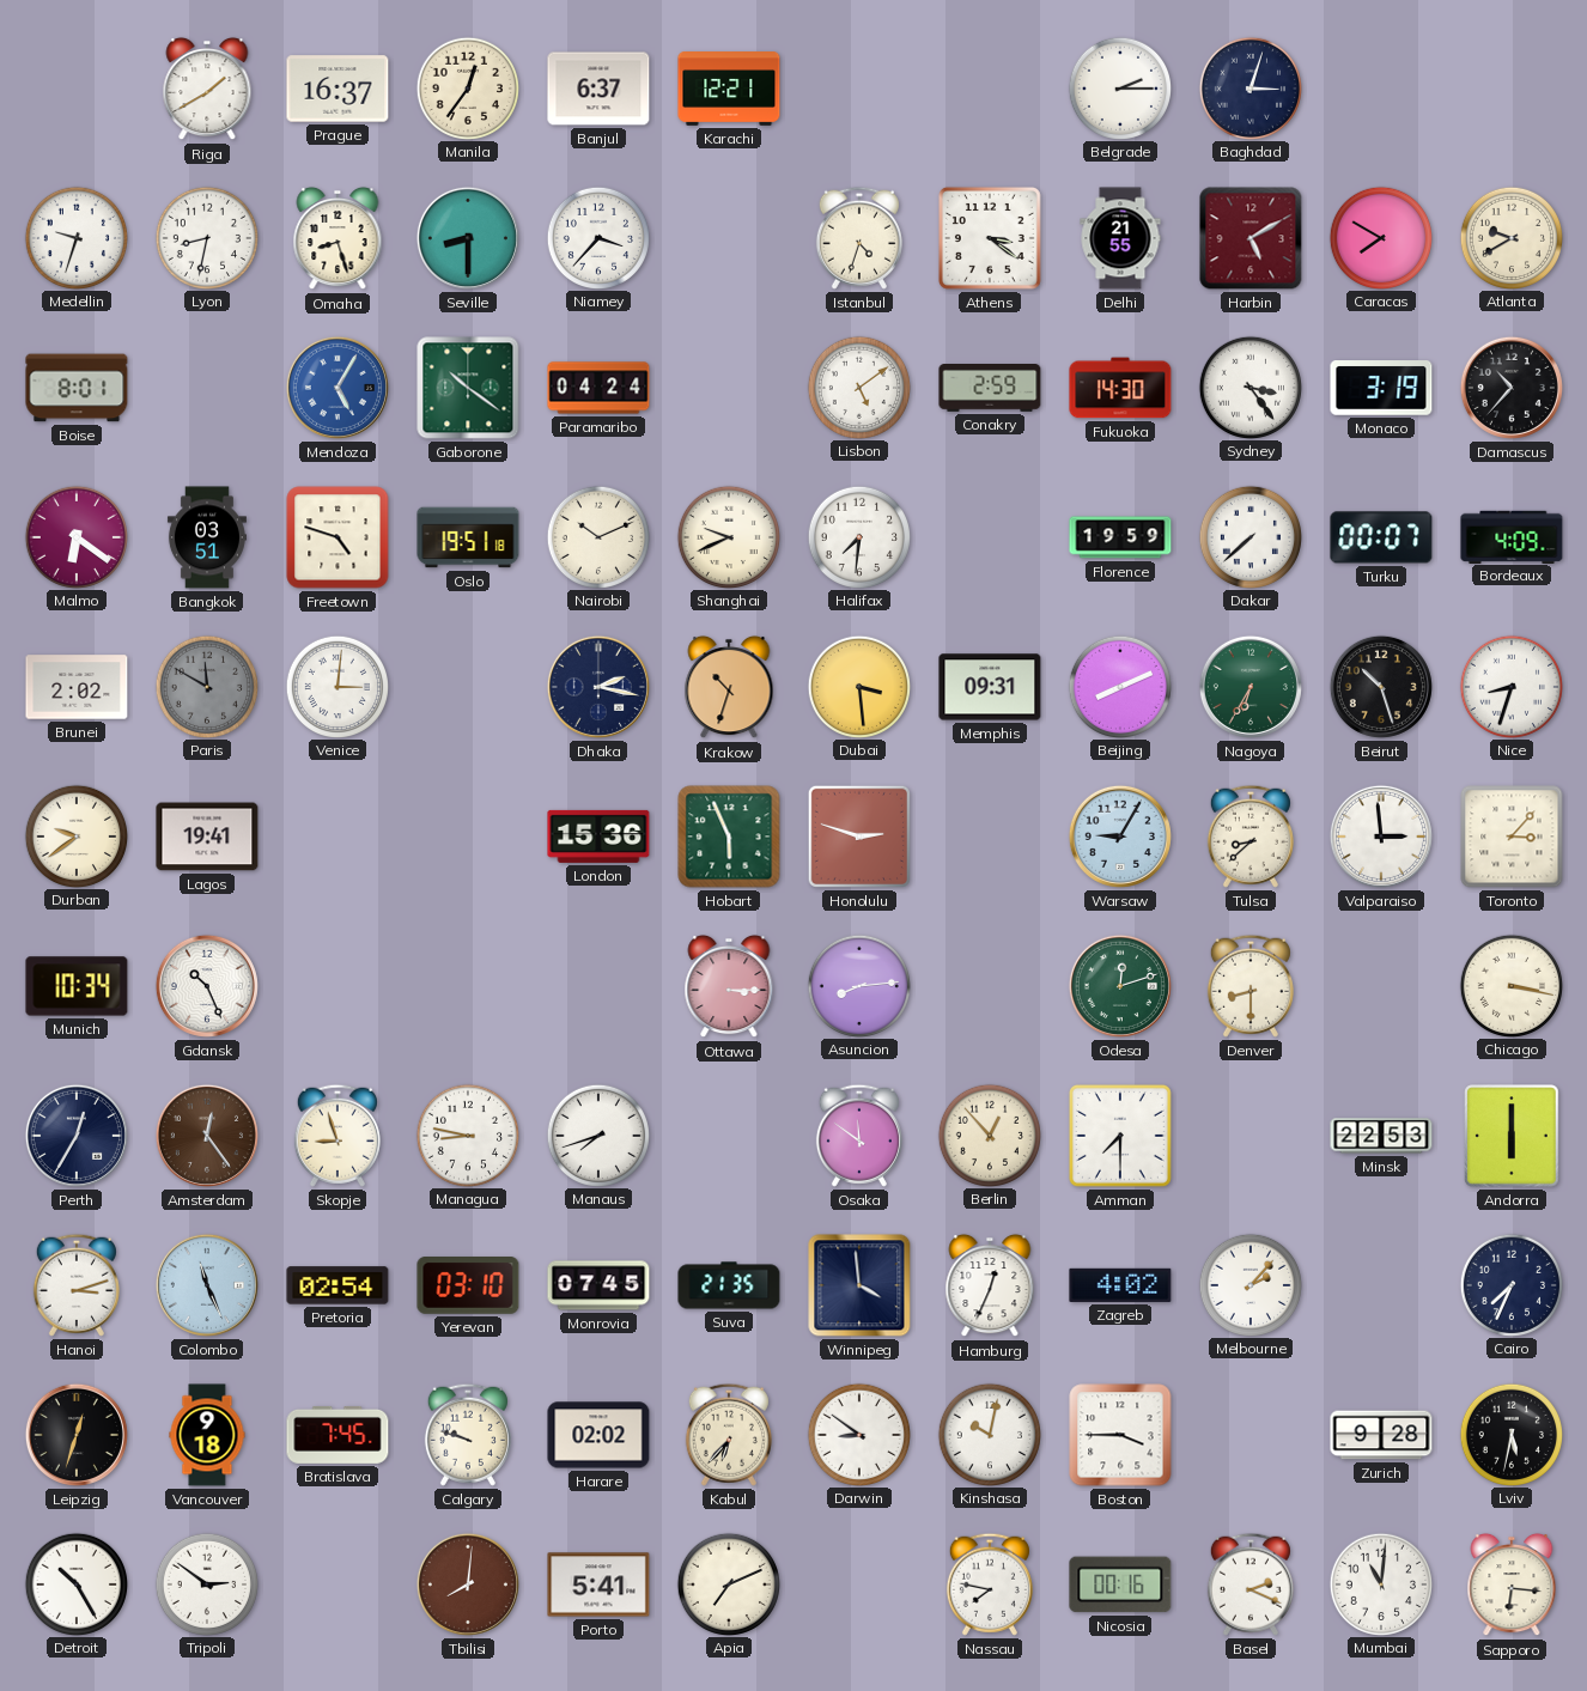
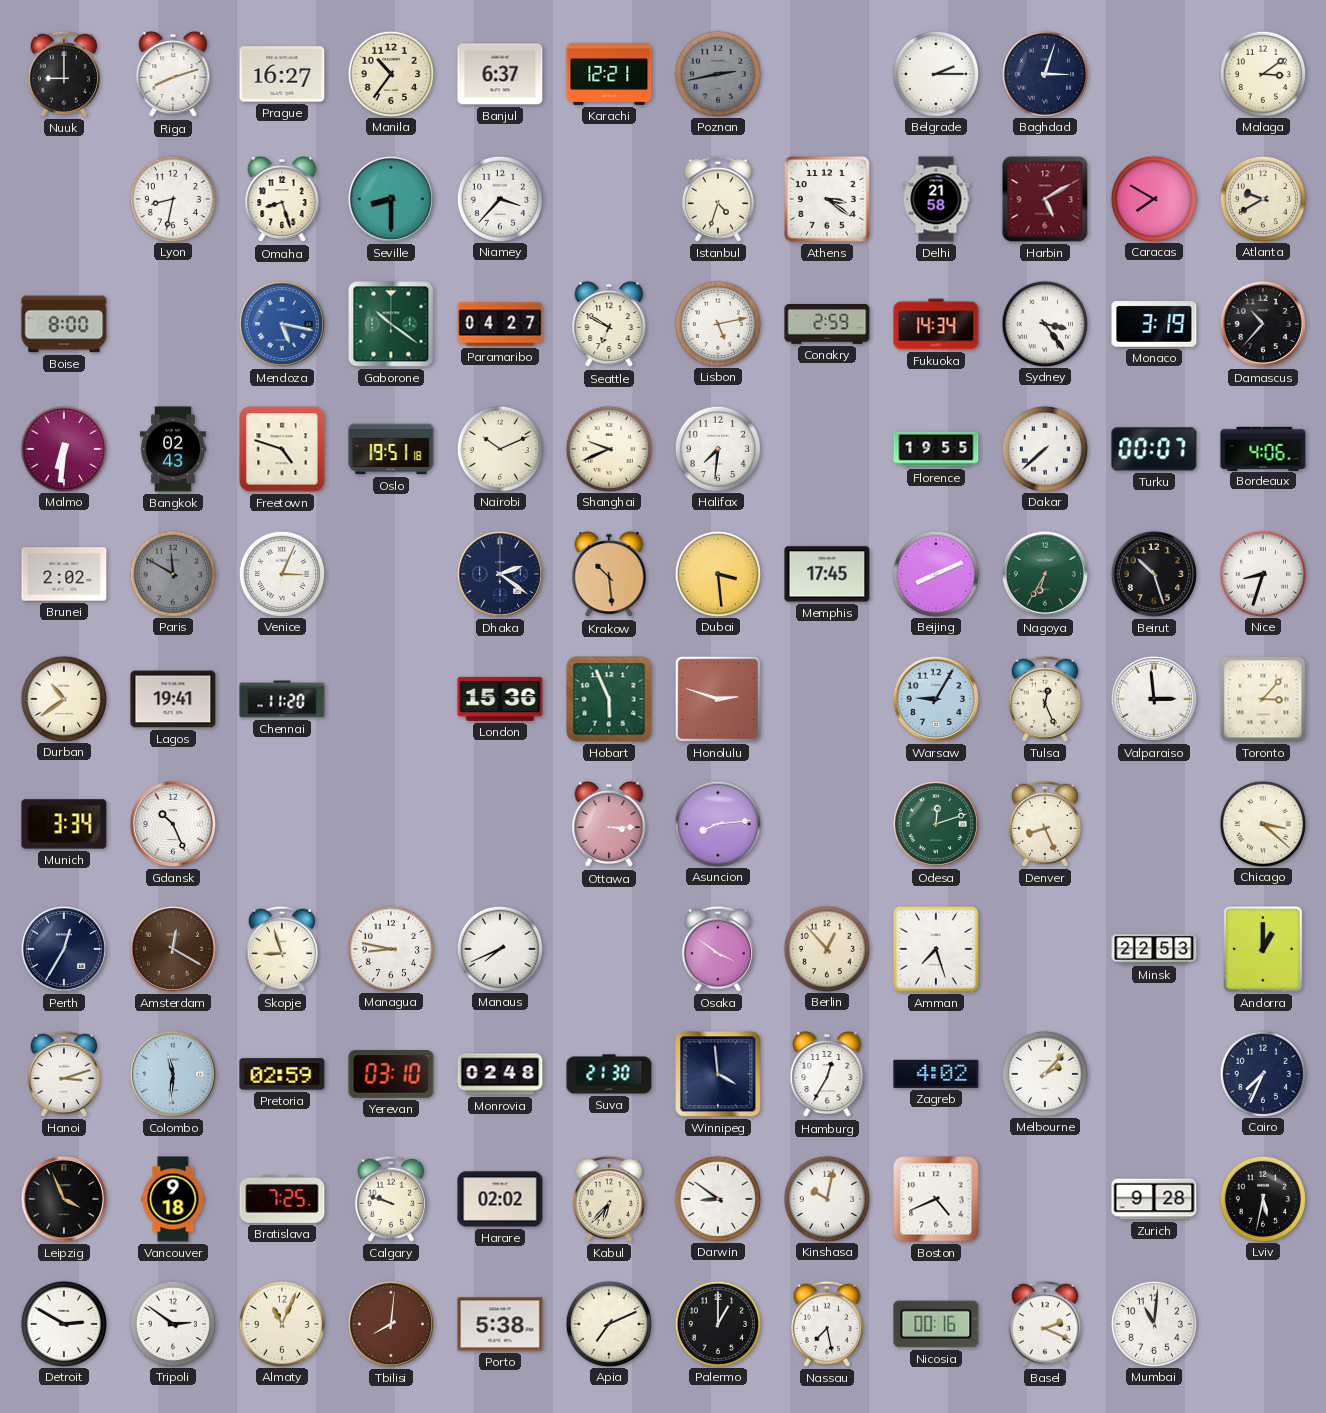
Nuuk: none -> 9:00 (64, 74)
Riga: 1:40 -> 8:12 (173, 74)
Prague: 16:37 -> 16:27 (282, 74)
Manila: 12:36 -> 10:36 (390, 73)
Poznan: none -> 2:43 (717, 73)
Malaga: none -> 3:09 (1262, 73)
Medellin: 9:33 -> none (75, 237)
Delhi: 21:55 -> 21:58 (936, 199)
Boise: 8:01 -> 8:00 (64, 324)
Mendoza: 5:05 -> 5:17 (282, 324)
Paramaribo: 04:24 -> 04:27 (500, 324)
Seattle: none -> 6:50 (609, 324)
Lisbon: 5:09 -> 5:13 (717, 323)
Fukuoka: 14:30 -> 14:34 (936, 324)
Malmo: 6:21 -> 6:31 (63, 448)
Bangkok: 03:51 -> 02:43 (173, 449)
Florence: 19:59 -> 19:55 (936, 449)
Bordeaux: 4:09 -> 4:06 (1263, 448)
Venice: 3:01 -> 3:04 (281, 573)
Dhaka: 2:17 -> 2:21 (500, 574)
Krakow: 10:33 -> 10:29 (609, 574)
Memphis: 09:31 -> 17:45 (827, 574)
Durban: 9:39 -> 10:39 (63, 698)
Chennai: none -> 11:20 (282, 699)
Tulsa: 8:38 -> 12:26 (1045, 699)
Munich: 10:34 -> 3:34 (64, 824)
Denver: 8:30 -> 8:26 (1045, 824)
Chicago: 3:17 -> 3:22 (1262, 823)
Amsterdam: 12:24 -> 12:20 (173, 949)
Manaus: 7:42 -> 7:41 (499, 948)
Osaka: 11:51 -> 3:51 (718, 949)
Amman: 7:30 -> 7:27 (936, 949)
Andorra: 6:00 -> 1:00 (1263, 949)
Colombo: 11:26 -> 11:31 (173, 1074)
Pretoria: 02:54 -> 02:59 (282, 1074)
Monrovia: 07:45 -> 02:48 (500, 1074)
Suva: 21:35 -> 21:30 (609, 1074)
Hamburg: 12:34 -> 12:35 (827, 1074)
Leipzig: 12:33 -> 3:56 (64, 1199)
Bratislava: 7:45 -> 7:25 (282, 1199)
Boston: 3:45 -> 4:41 (936, 1199)
Detroit: 10:25 -> 2:50 (63, 1323)
Almaty: none -> 11:04 (281, 1323)
Porto: 5:41 -> 5:38 (500, 1324)
Palermo: none -> 1:00 (717, 1323)
Nassau: 7:47 -> 7:28 (827, 1324)
Sapporo: 6:16 -> none (1512, 1584)
